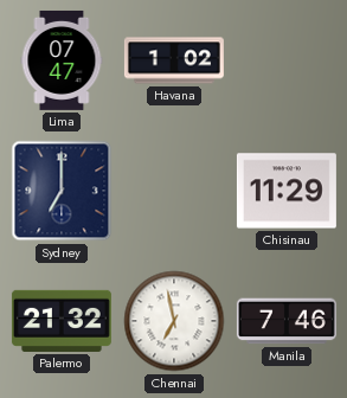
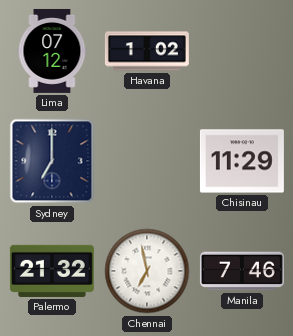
Lima: 07:47 -> 07:12 (52, 51)
